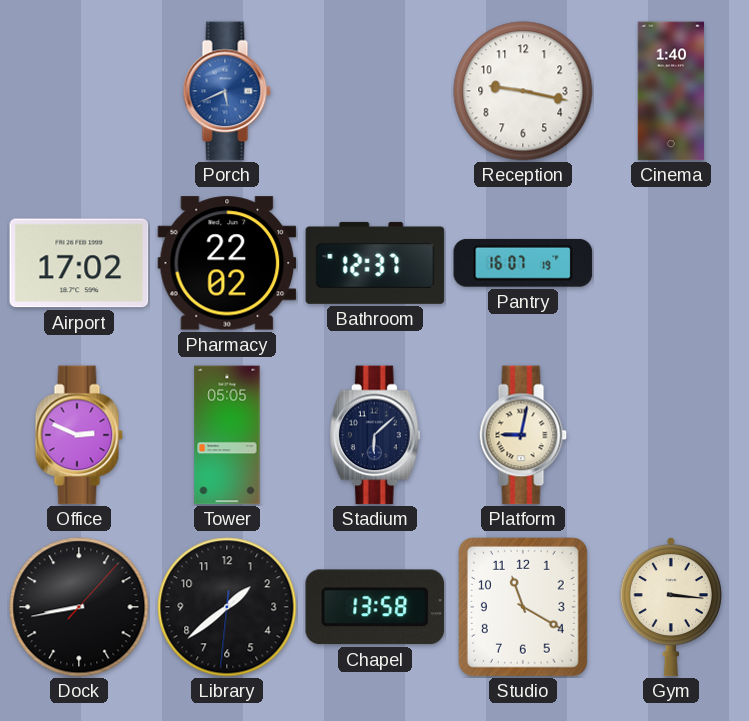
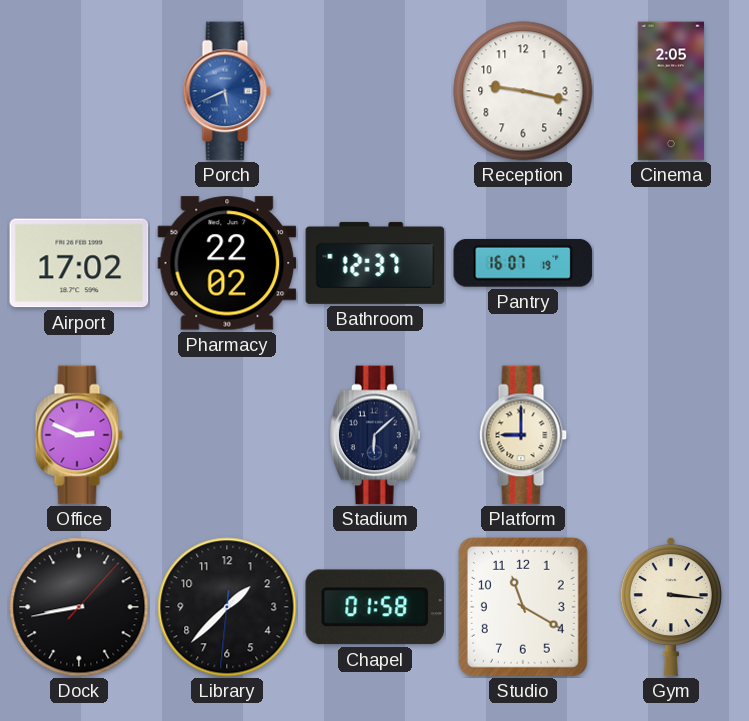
Cinema: 1:40 -> 2:05 (671, 91)
Tower: 05:05 -> none (227, 435)
Platform: 9:02 -> 9:00 (523, 435)
Library: 1:38 -> 1:37 (227, 607)
Chapel: 13:58 -> 01:58 (375, 607)
